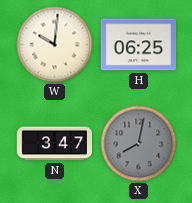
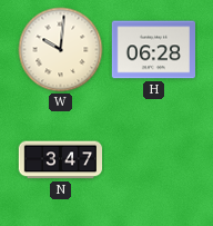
H: 06:25 -> 06:28 (153, 50)
X: 8:02 -> none (139, 144)
